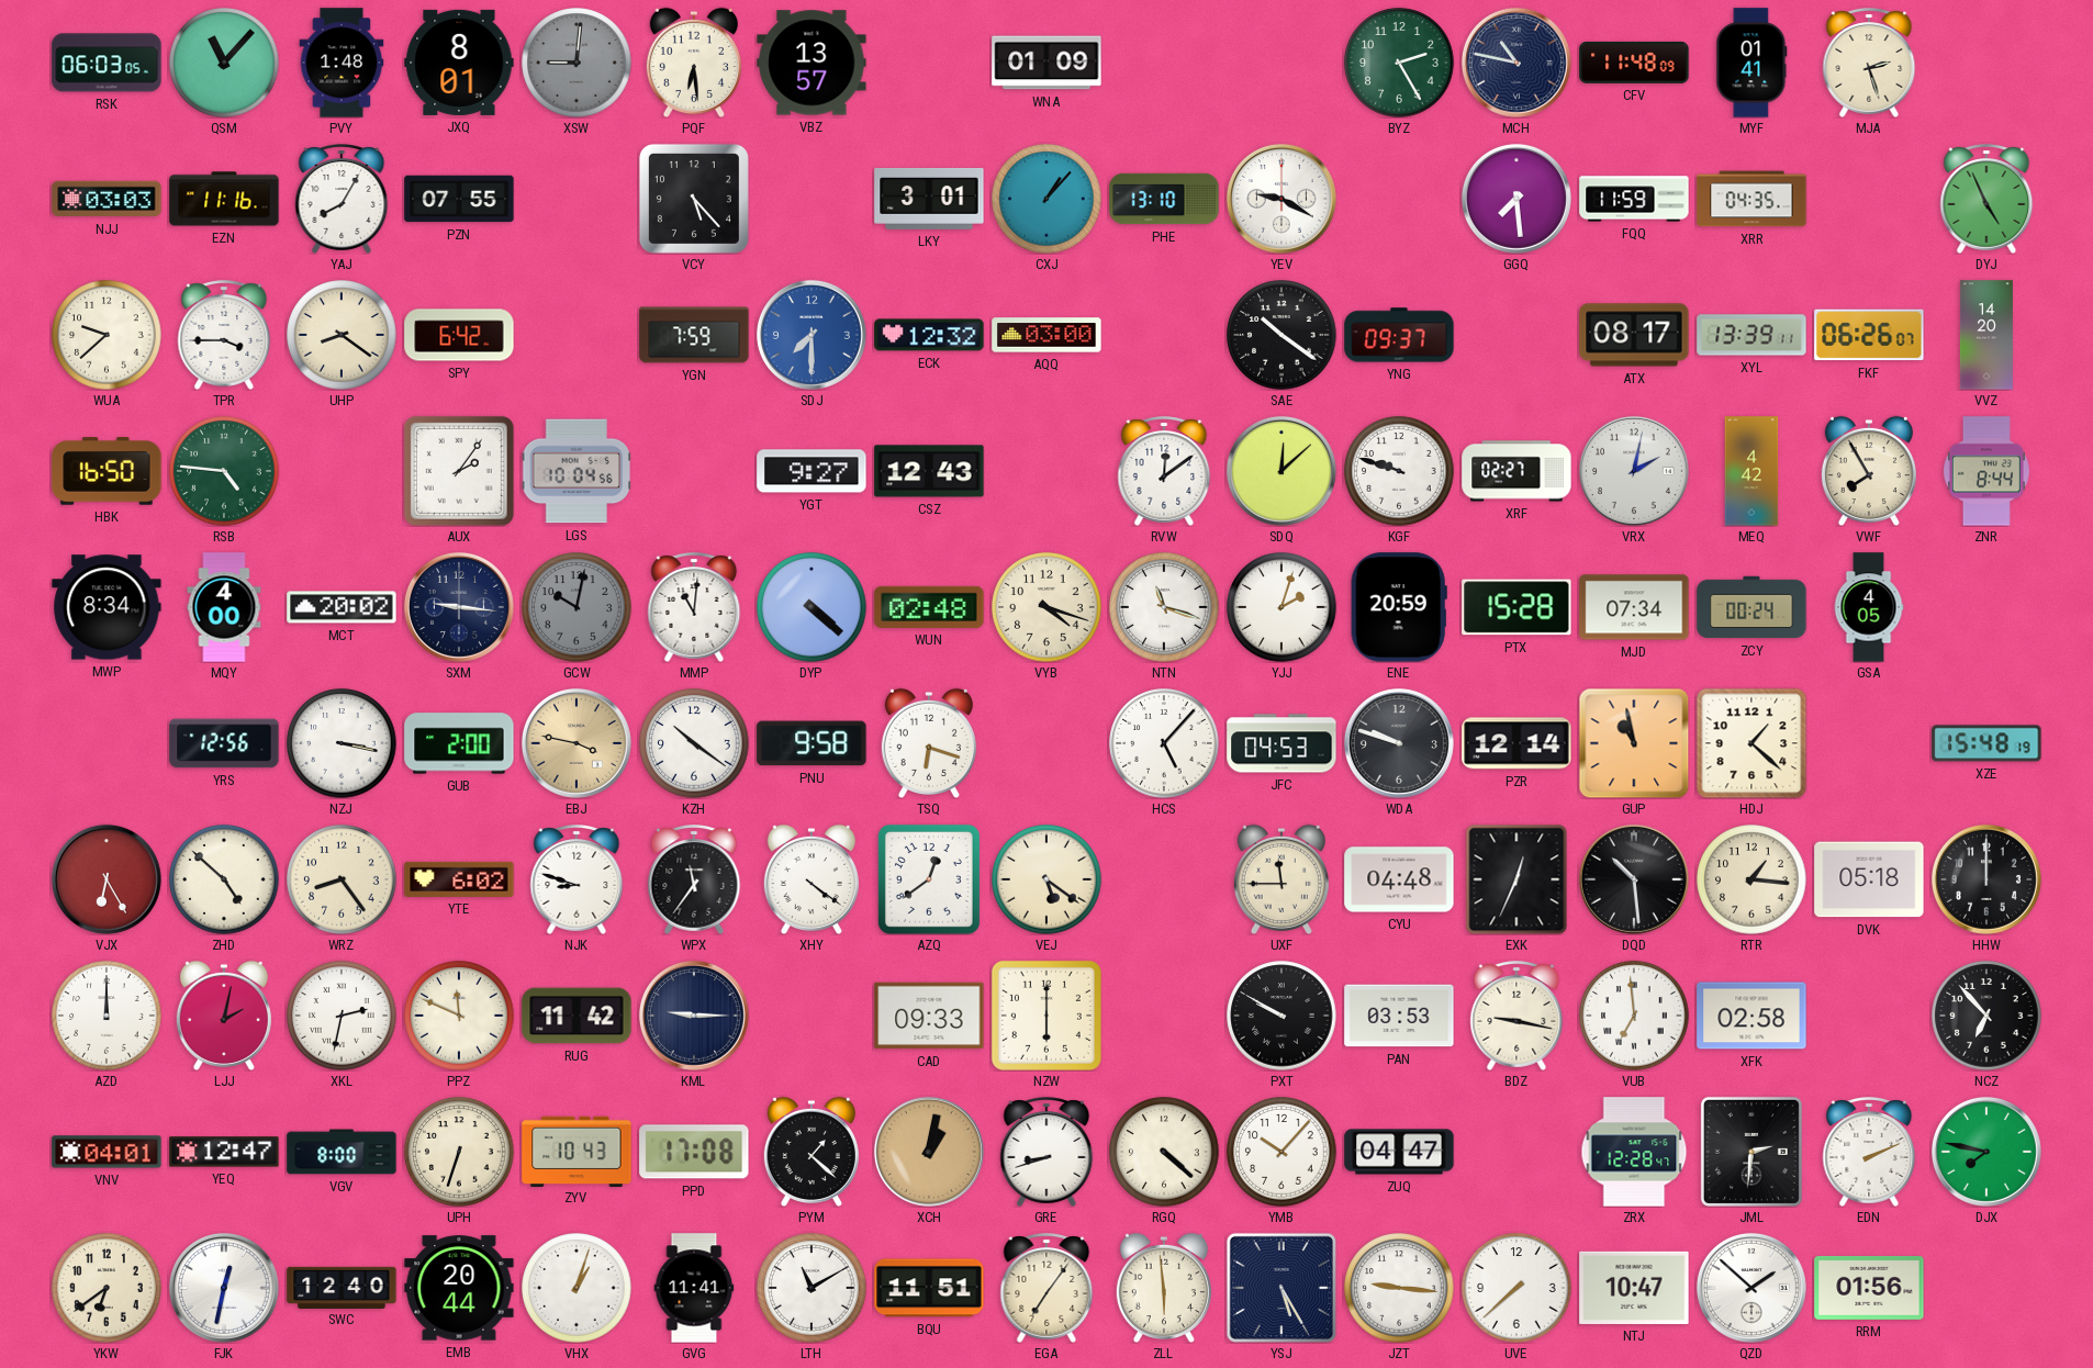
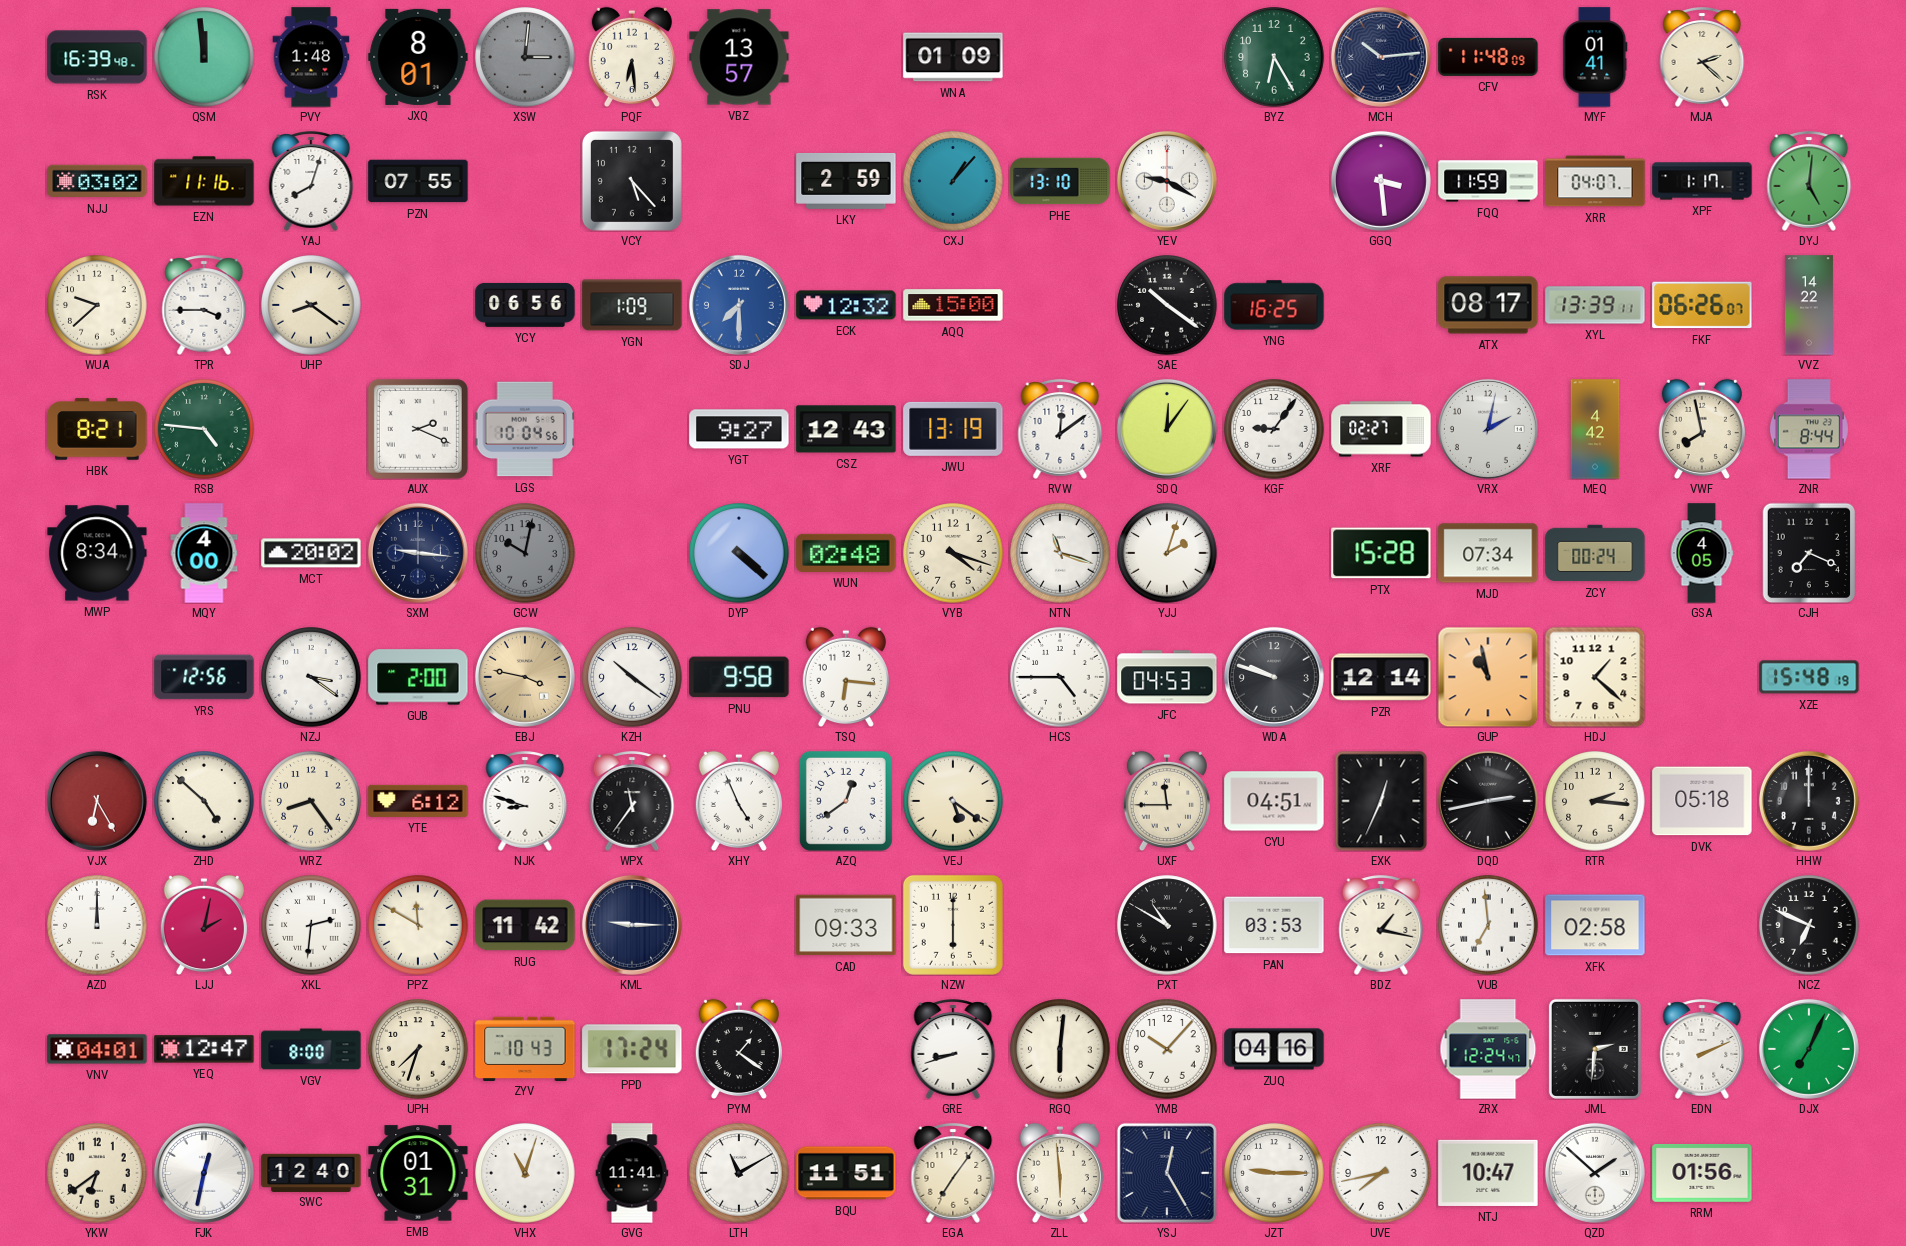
RSK: 06:03 -> 16:39 (97, 57)
QSM: 11:07 -> 11:59 (204, 57)
XSW: 9:01 -> 3:01 (525, 57)
BYZ: 2:25 -> 6:25 (1274, 57)
MCH: 10:47 -> 10:14 (1381, 57)
MJA: 2:27 -> 2:22 (1702, 57)
NJJ: 03:03 -> 03:02 (97, 181)
YAJ: 8:05 -> 8:03 (311, 181)
LKY: 3:01 -> 2:59 (846, 181)
GGQ: 7:29 -> 3:29 (1381, 181)
XRR: 04:35 -> 04:07 (1595, 181)
XPF: none -> 1:17 (1702, 181)
DYJ: 4:56 -> 5:01 (1809, 181)
SPY: 6:42 -> none (459, 335)
YCY: none -> 06:56 (525, 305)
YGN: 7:59 -> 1:09 (632, 305)
AQQ: 03:00 -> 15:00 (953, 305)
YNG: 09:37 -> 16:25 (1274, 305)
VVZ: 14:20 -> 14:22 (1809, 305)
HBK: 16:50 -> 8:21 (97, 429)
AUX: 2:06 -> 2:19 (418, 429)
JWU: none -> 13:19 (953, 429)
SDQ: 12:08 -> 12:06 (1167, 429)
KGF: 9:48 -> 9:06 (1274, 429)
VWF: 7:55 -> 7:58 (1702, 429)
MMP: 11:01 -> none (694, 607)
ENE: 20:59 -> none (1399, 607)
CJH: none -> 7:19 (1809, 553)
NZJ: 3:17 -> 3:21 (311, 677)
TSQ: 6:18 -> 6:16 (846, 677)
HCS: 5:07 -> 4:45 (1060, 677)
YTE: 6:02 -> 6:12 (418, 801)
XHY: 4:21 -> 4:56 (739, 801)
CYU: 04:48 -> 04:51 (1274, 801)
DQD: 10:29 -> 2:43 (1488, 801)
RTR: 1:16 -> 2:16 (1595, 801)
XKL: 2:32 -> 2:31 (311, 925)
PPZ: 11:49 -> 11:50 (418, 925)
PXT: 9:50 -> 10:50 (1167, 925)
BDZ: 9:17 -> 1:17 (1381, 925)
NCZ: 6:53 -> 6:49 (1809, 925)
UPH: 6:33 -> 7:33 (418, 1049)
PPD: 17:08 -> 17:24 (632, 1049)
PYM: 1:22 -> 1:21 (739, 1049)
XCH: 1:02 -> none (929, 1152)
RGQ: 4:22 -> 6:01 (1060, 1049)
ZUQ: 04:47 -> 04:16 (1274, 1049)
ZRX: 12:28 -> 12:24 (1488, 1049)
DJX: 7:47 -> 7:04 (1809, 1049)
EMB: 20:44 -> 01:31 (418, 1173)
VHX: 1:03 -> 11:03 (525, 1173)
YSJ: 5:25 -> 12:25 (1167, 1173)
JZT: 9:16 -> 9:15 (1274, 1173)
UVE: 7:38 -> 7:43 (1381, 1173)
